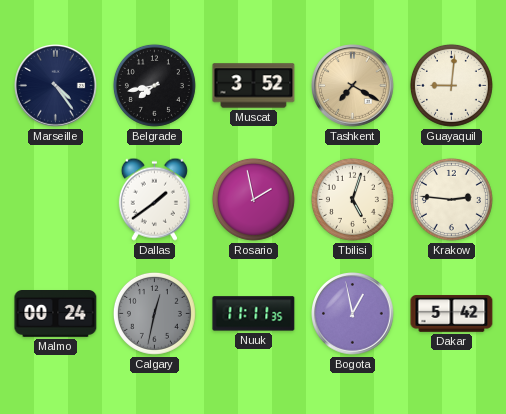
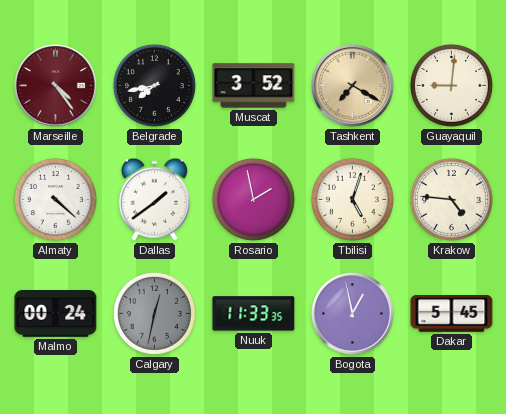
Marseille dial: navy -> burgundy (56, 86)
Almaty: none -> 4:22 (55, 199)
Krakow: 2:46 -> 4:46 (451, 199)
Nuuk: 11:11 -> 11:33 (254, 314)
Dakar: 5:42 -> 5:45 (452, 314)
